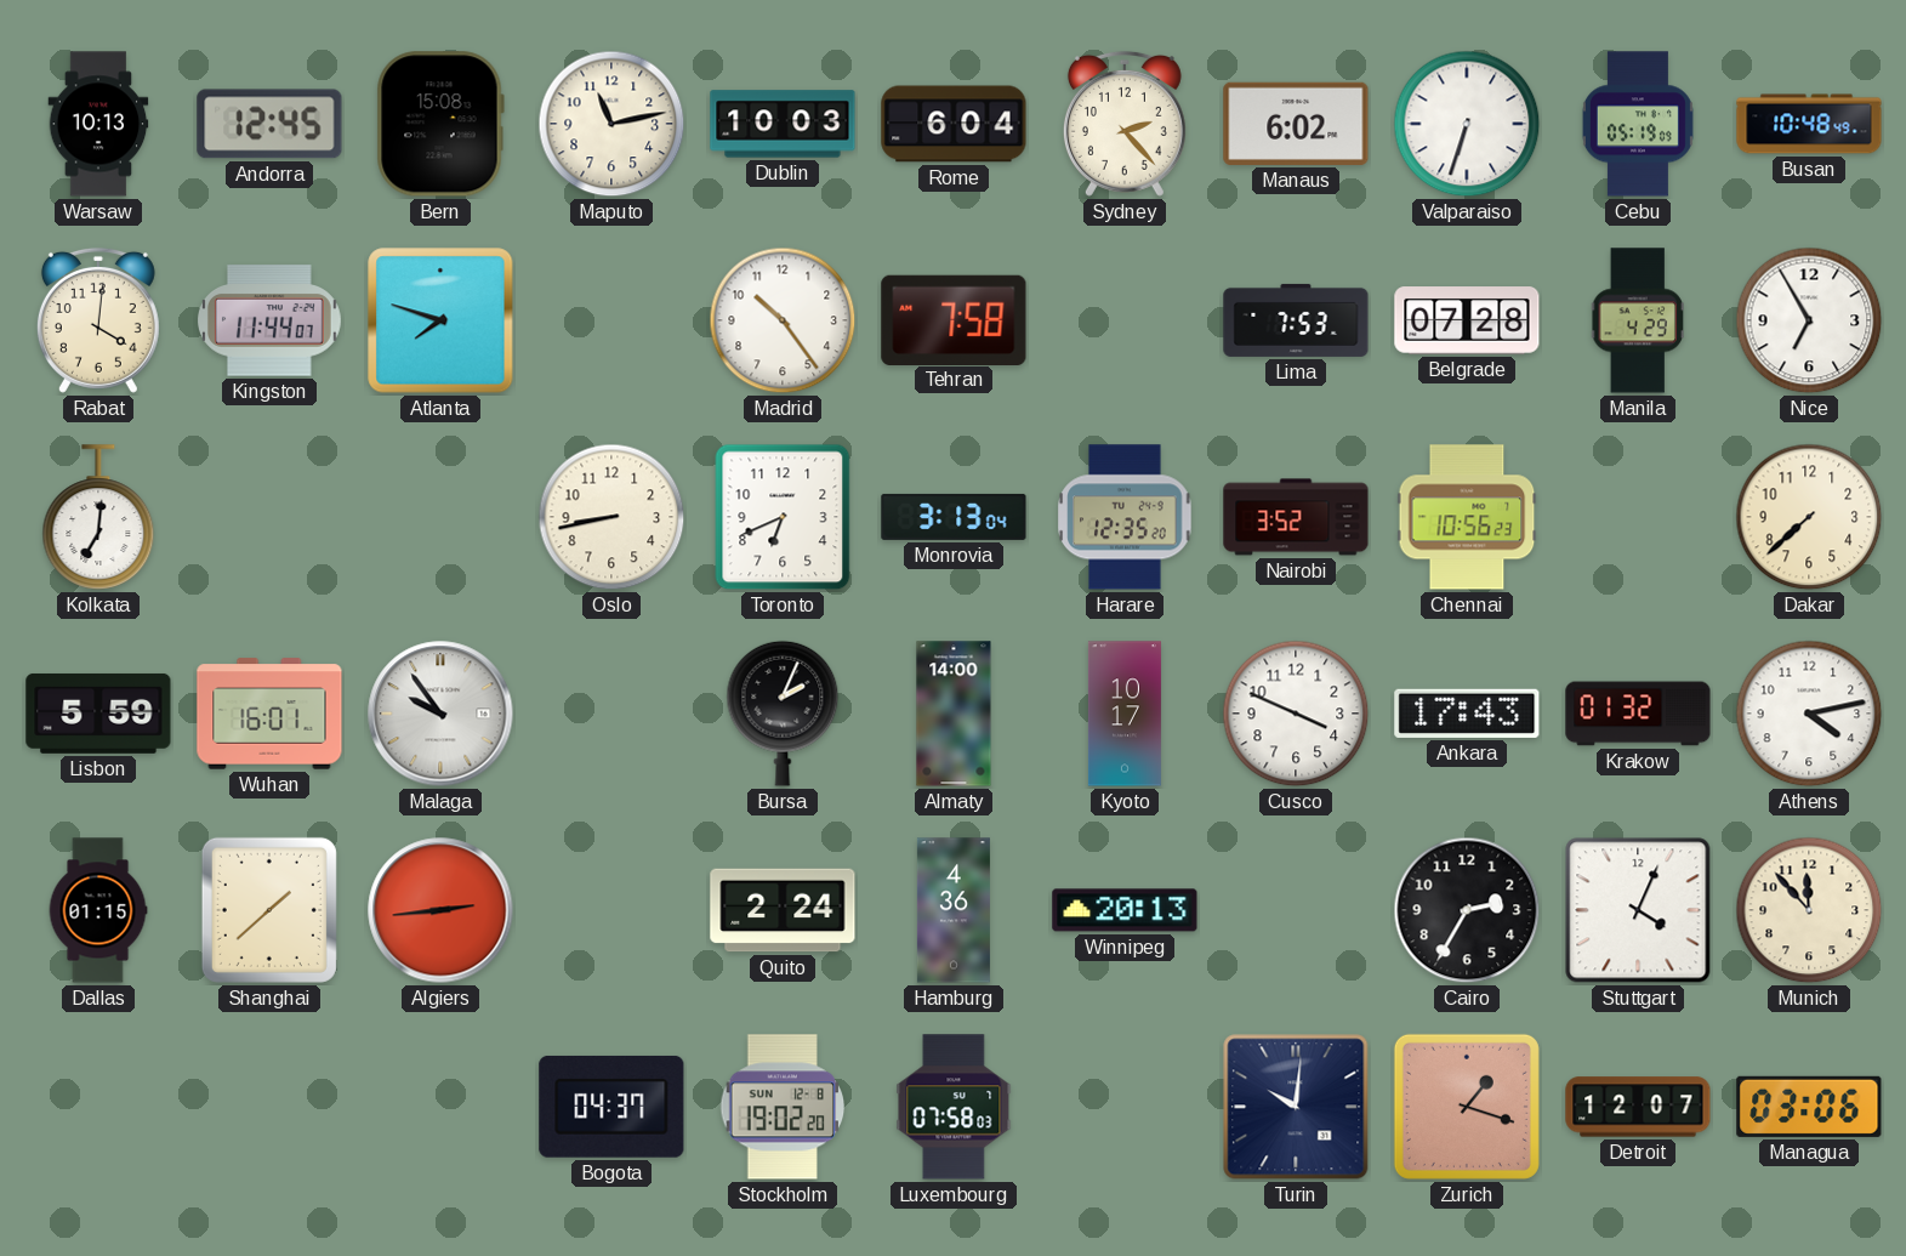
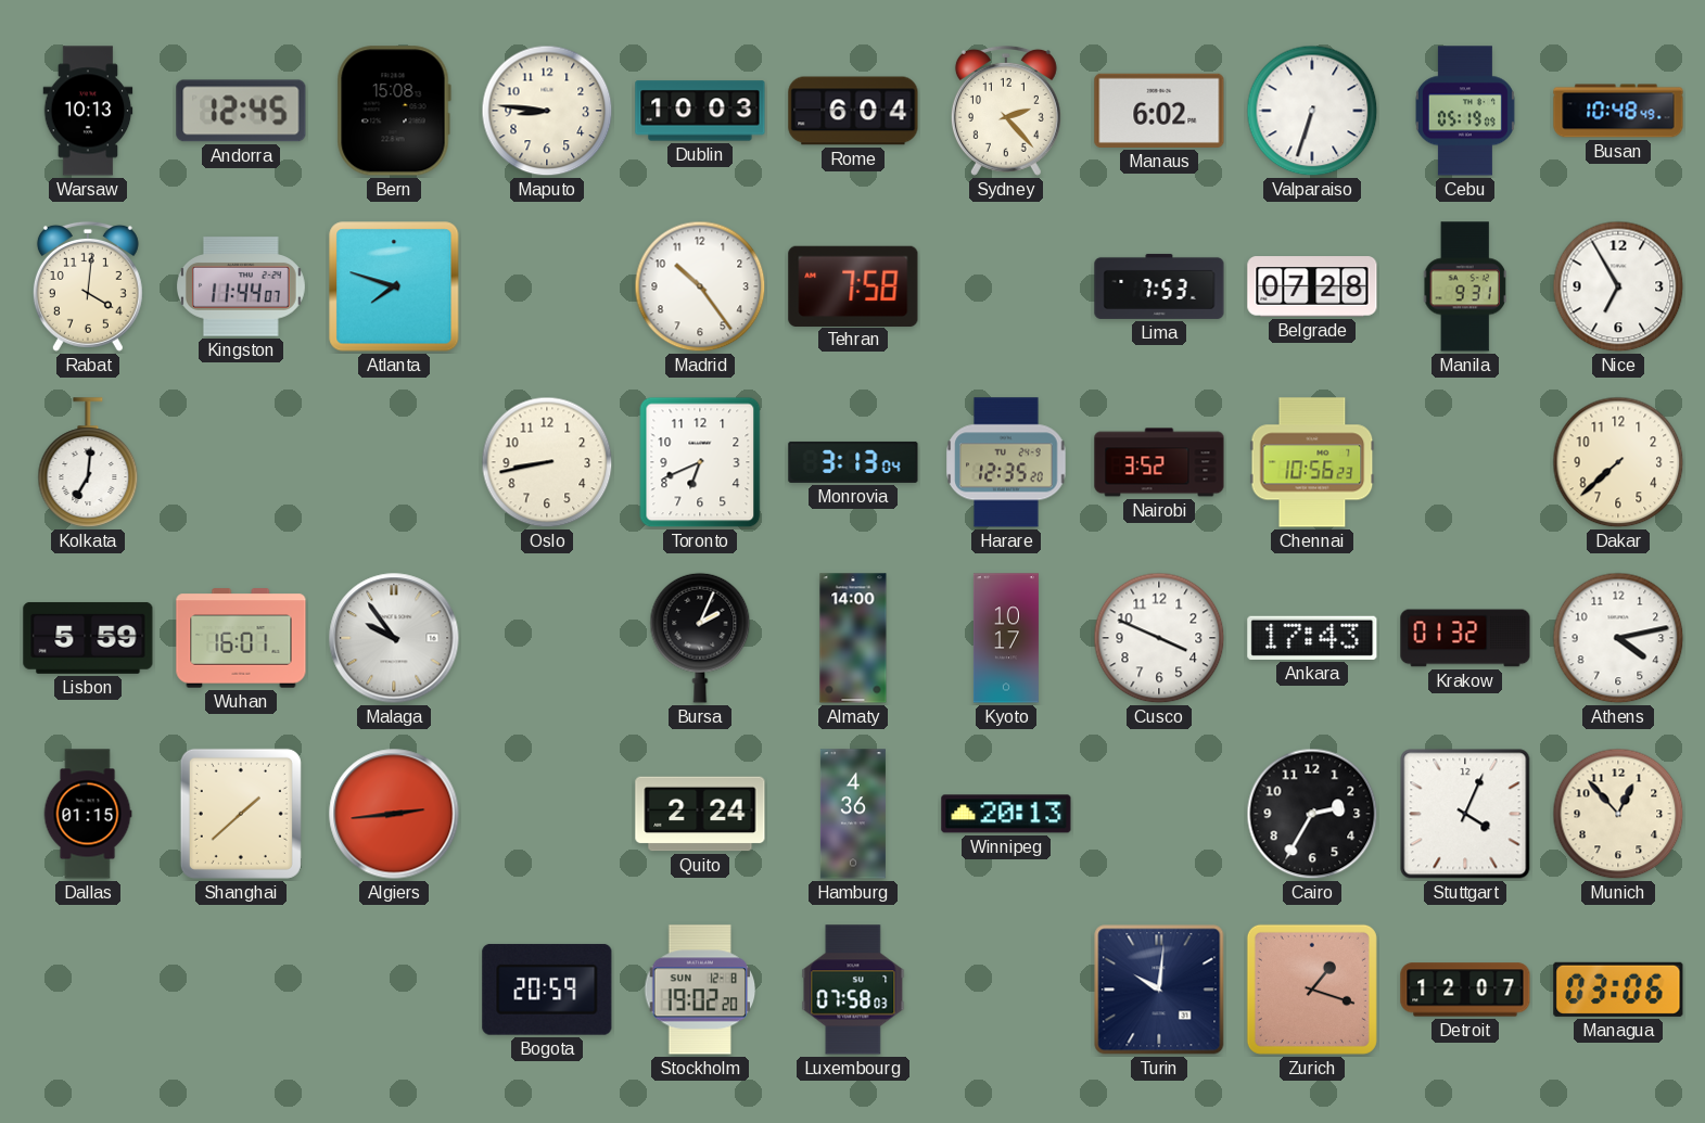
Maputo: 11:13 -> 8:46 (547, 111)
Manila: 4:29 -> 9:31 (1465, 286)
Munich: 11:53 -> 12:53 (1618, 814)
Bogota: 04:37 -> 20:59 (547, 990)
